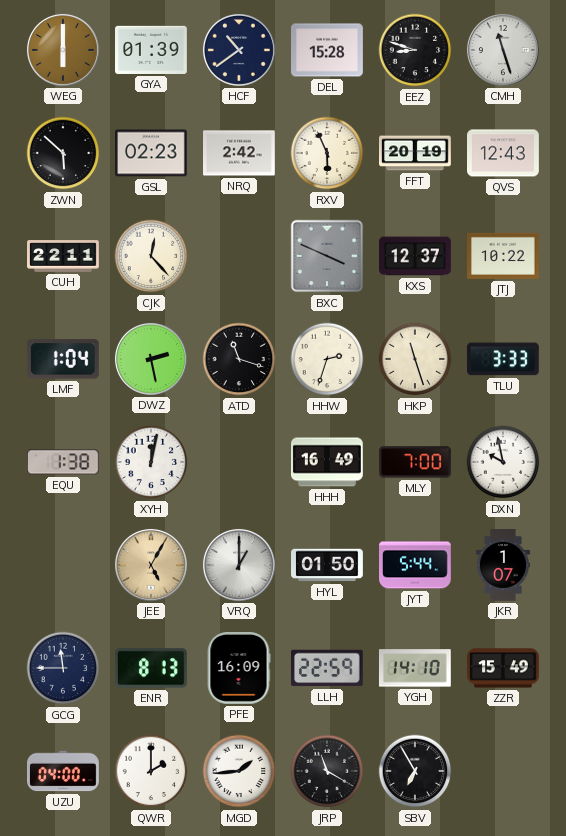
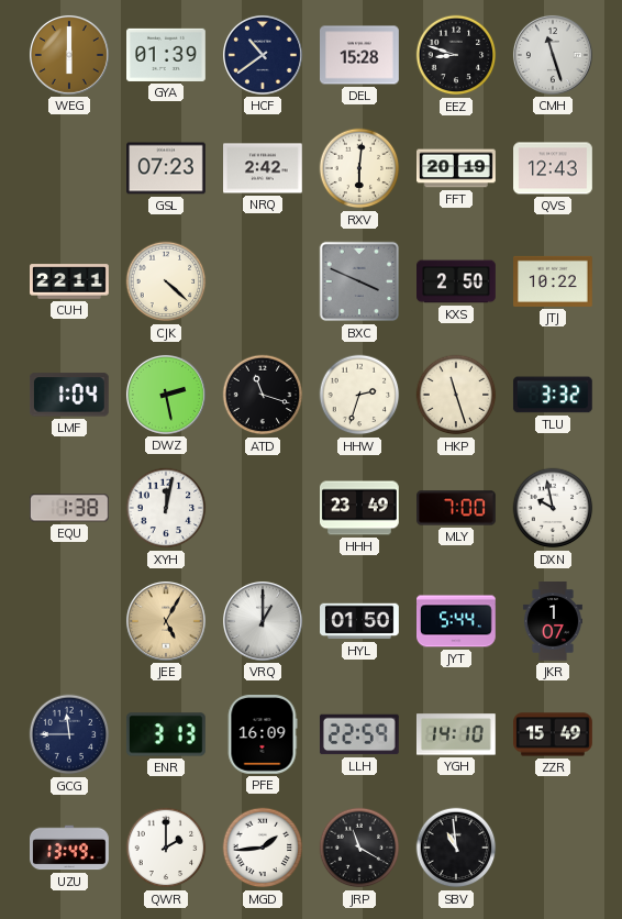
ZWN: 5:52 -> none (63, 153)
GSL: 02:23 -> 07:23 (167, 168)
RXV: 5:56 -> 6:01 (359, 168)
CJK: 12:23 -> 4:22 (166, 281)
KXS: 12:37 -> 2:50 (457, 281)
TLU: 3:33 -> 3:32 (553, 395)
HHH: 16:49 -> 23:49 (360, 508)
ENR: 8:13 -> 3:13 (166, 734)
UZU: 04:00 -> 13:49 (70, 848)
SBV: 6:55 -> 10:59 (456, 848)
